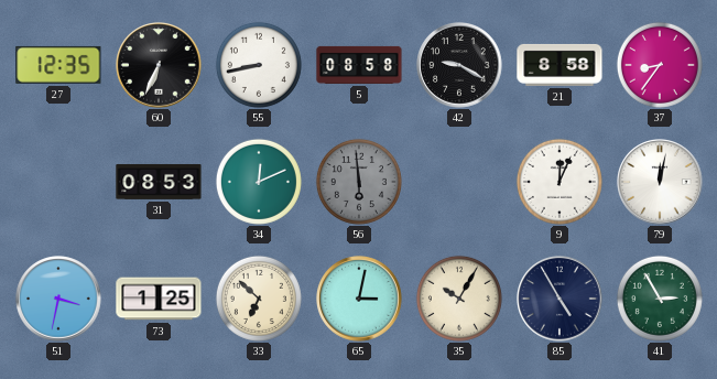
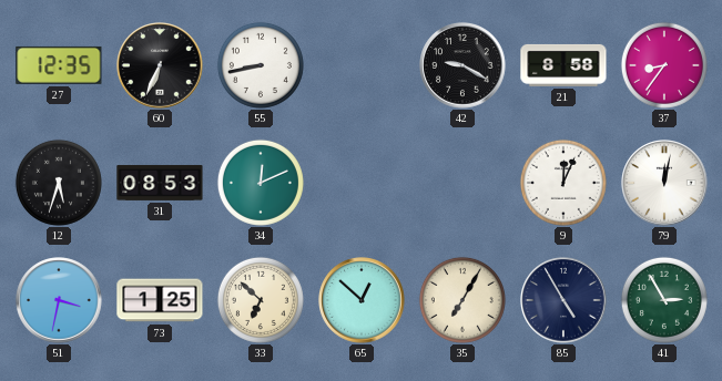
5: 08:58 -> none (359, 65)
12: none -> 5:33 (59, 183)
56: 5:59 -> none (359, 182)
65: 3:02 -> 12:52 (362, 300)
35: 10:05 -> 7:05 (462, 300)
